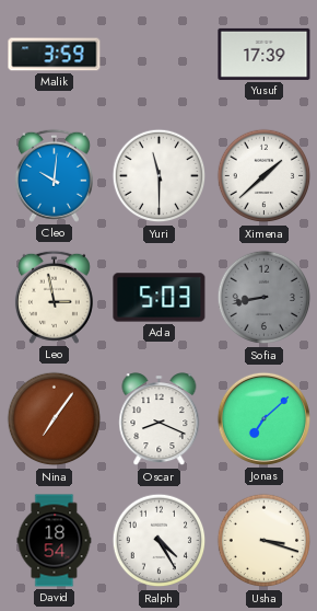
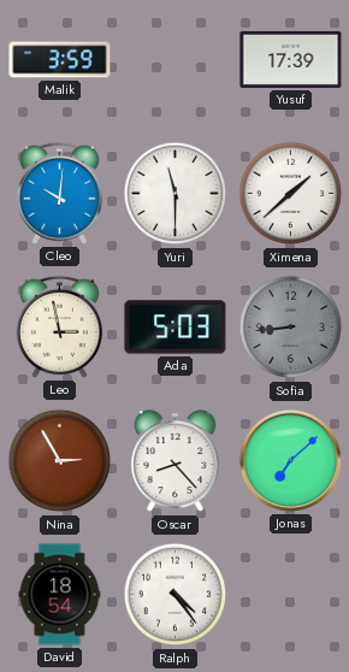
Sofia: 8:43 -> 8:44 (291, 328)
Nina: 7:06 -> 2:55 (60, 461)
Oscar: 8:19 -> 8:23 (176, 461)
Ralph: 4:25 -> 4:24 (176, 595)
Usha: 3:18 -> none (265, 541)
